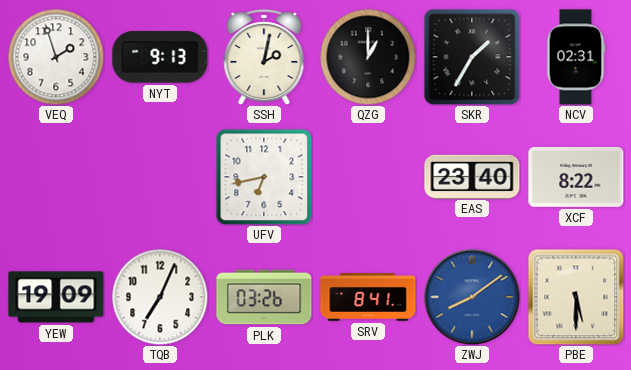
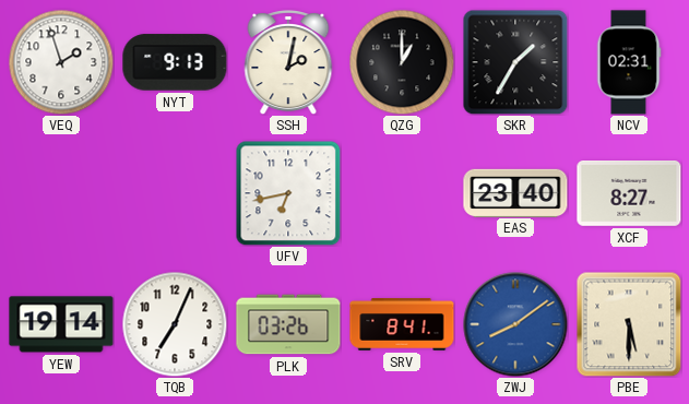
XCF: 8:22 -> 8:27 (629, 194)
YEW: 19:09 -> 19:14 (61, 324)
